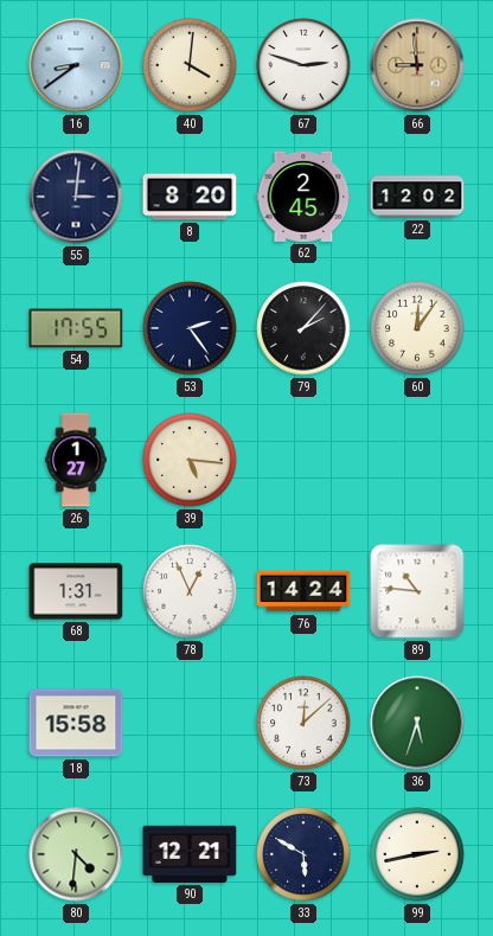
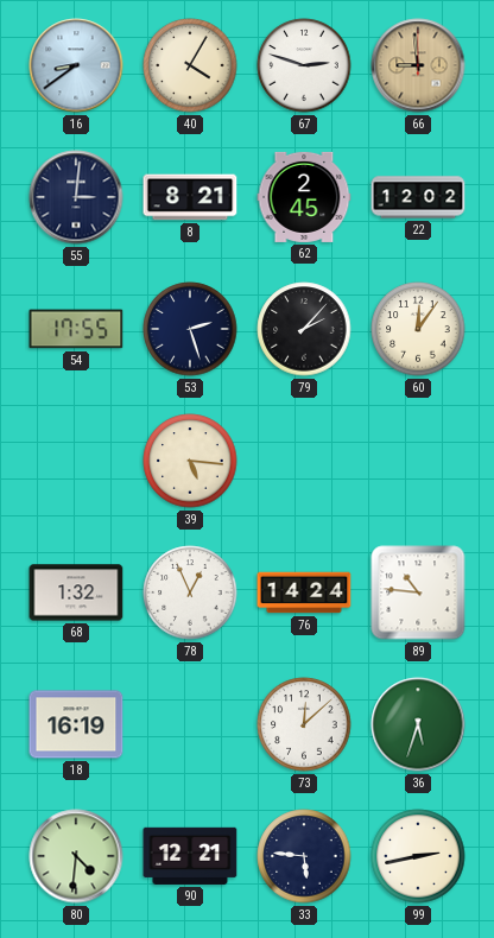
40: 4:01 -> 4:05 (190, 65)
8: 8:20 -> 8:21 (190, 197)
53: 2:24 -> 2:27 (190, 329)
26: 1:27 -> none (76, 460)
68: 1:31 -> 1:32 (76, 592)
18: 15:58 -> 16:19 (76, 724)
33: 5:50 -> 5:46 (304, 856)
